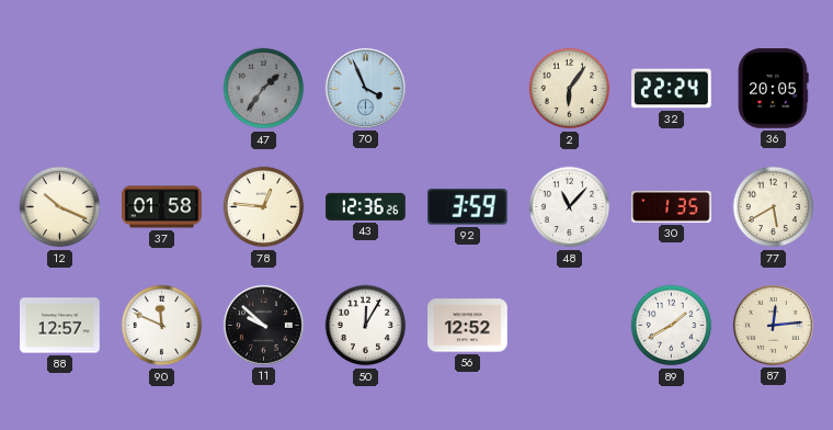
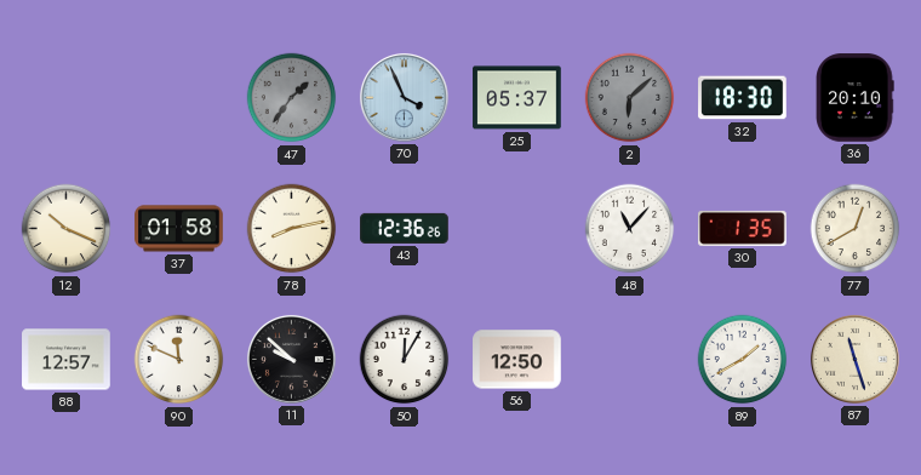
25: none -> 05:37 (517, 98)
2: 6:06 -> 6:08 (630, 98)
2 dial: cream -> grey (630, 98)
32: 22:24 -> 18:30 (743, 98)
36: 20:05 -> 20:10 (856, 98)
78: 12:46 -> 8:13 (292, 229)
92: 3:59 -> none (467, 207)
77: 5:40 -> 12:40 (856, 229)
56: 12:52 -> 12:50 (517, 360)
87: 12:14 -> 11:27 (854, 359)
